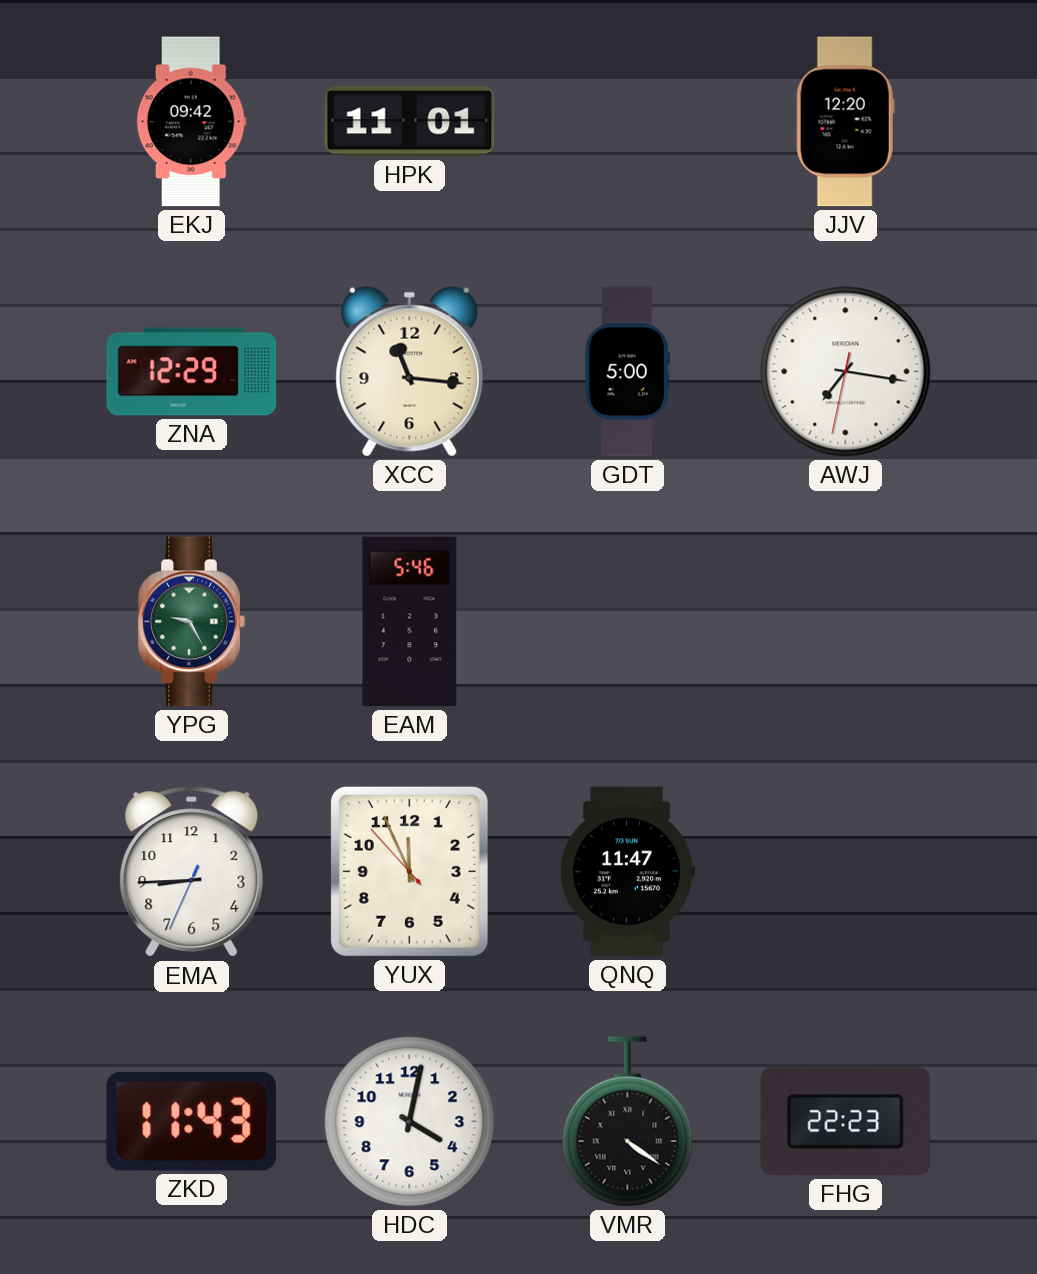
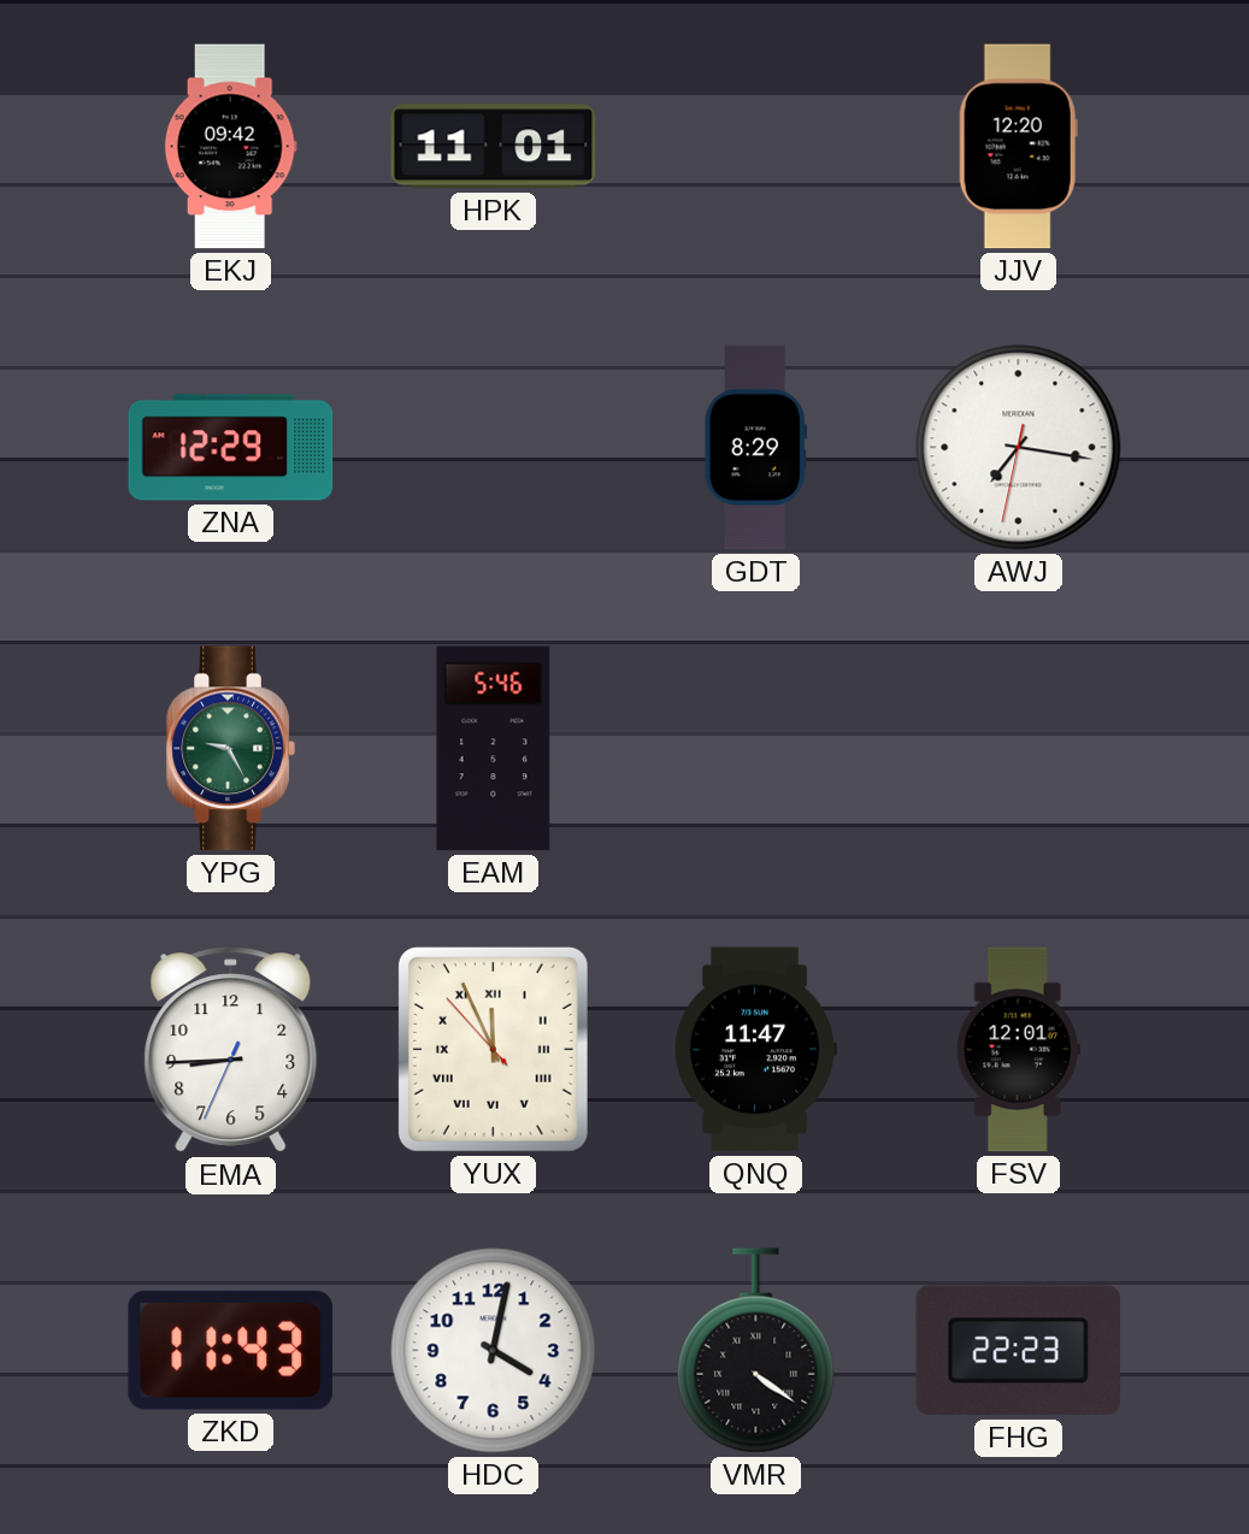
XCC: 11:16 -> none (410, 371)
GDT: 5:00 -> 8:29 (755, 448)
YUX numerals: Arabic -> Roman (493, 1049)
FSV: none -> 12:01 (1018, 1050)
